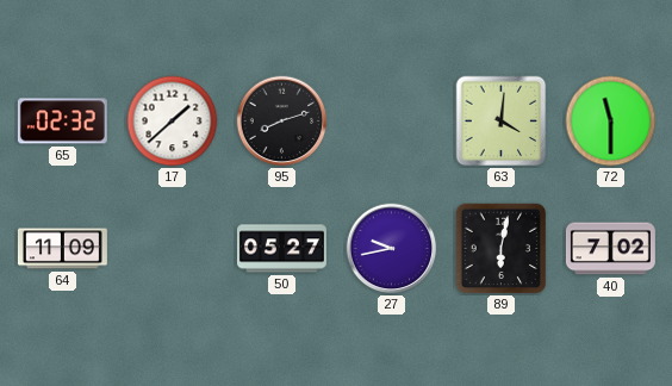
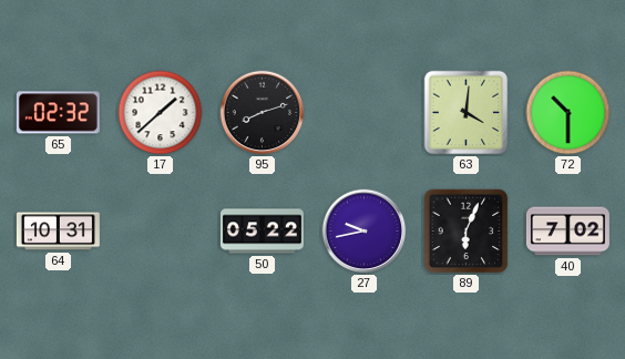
72: 11:30 -> 10:30 (568, 113)
64: 11:09 -> 10:31 (58, 232)
50: 05:27 -> 05:22 (262, 232)
89: 6:02 -> 6:04 (467, 232)
